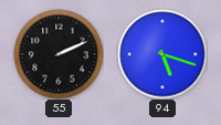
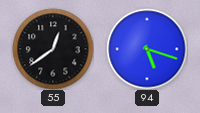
55: 2:11 -> 12:39 (53, 49)
